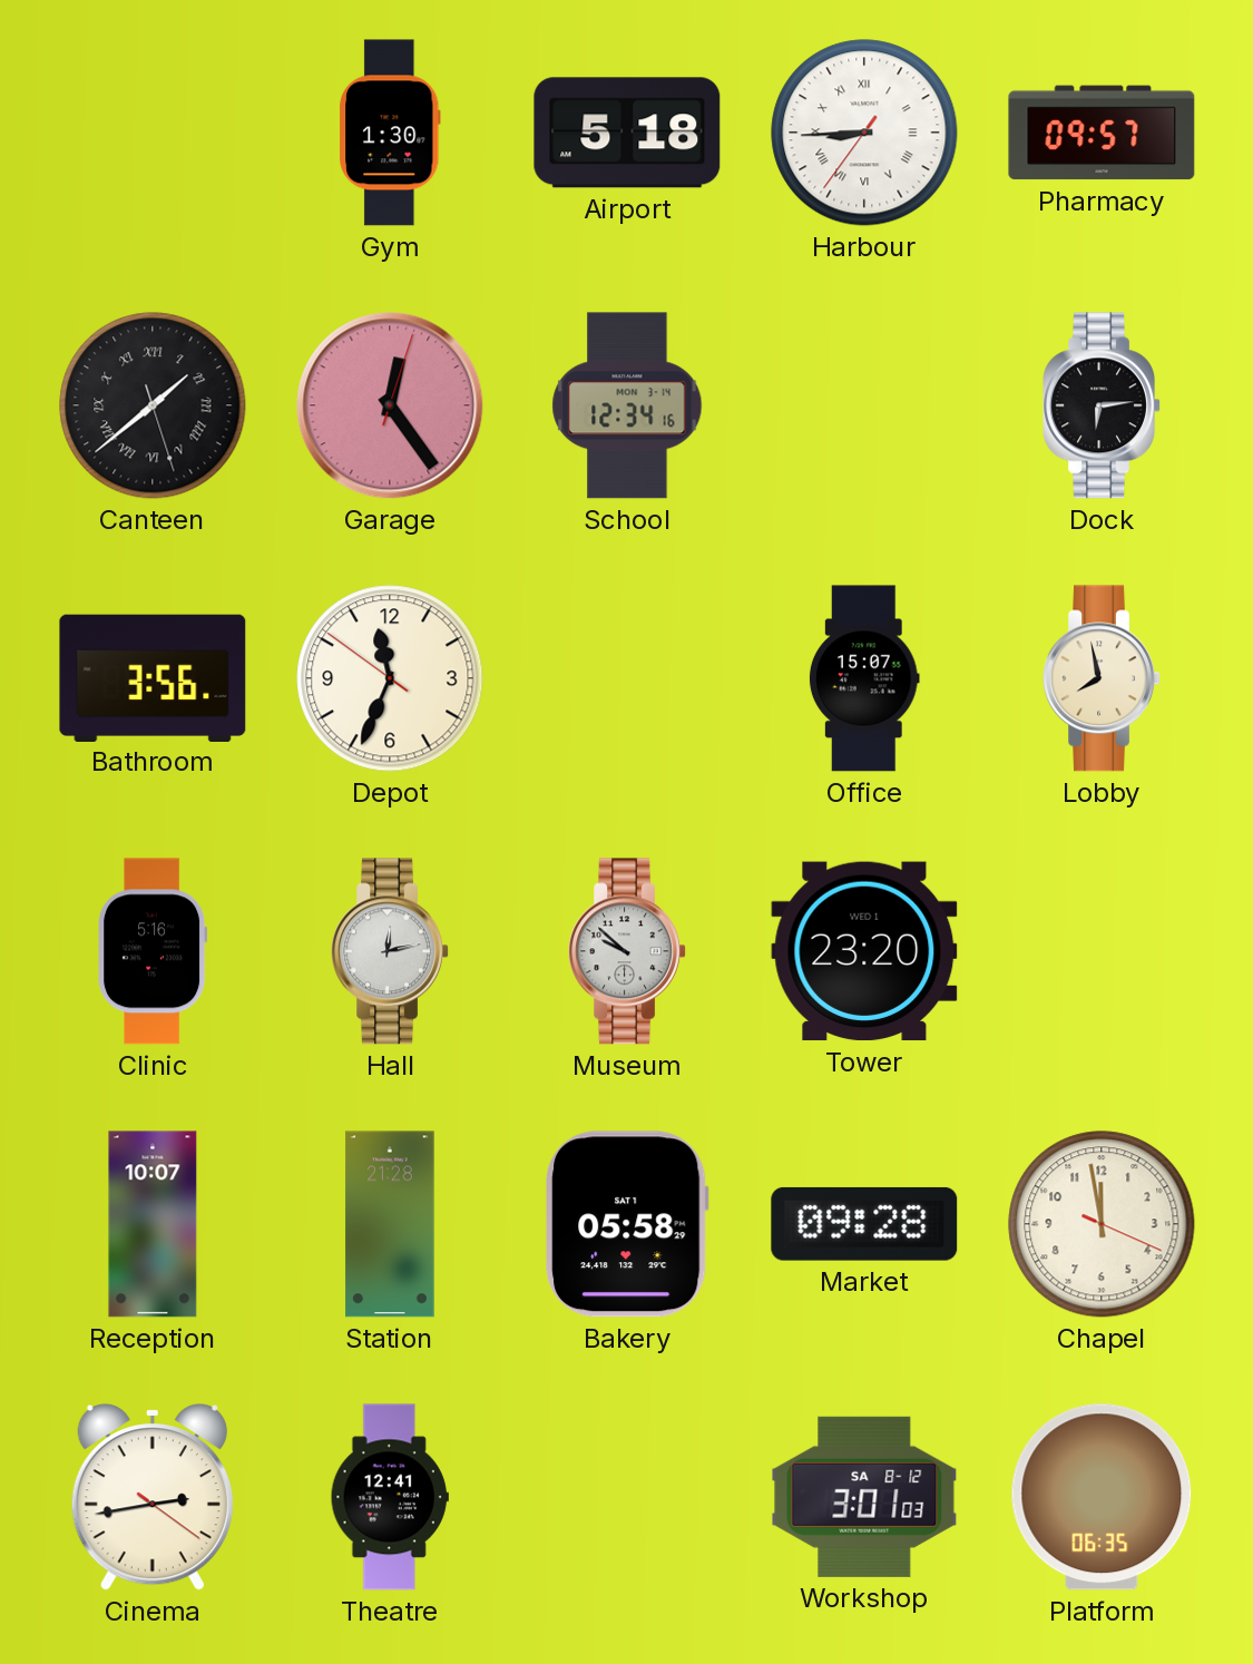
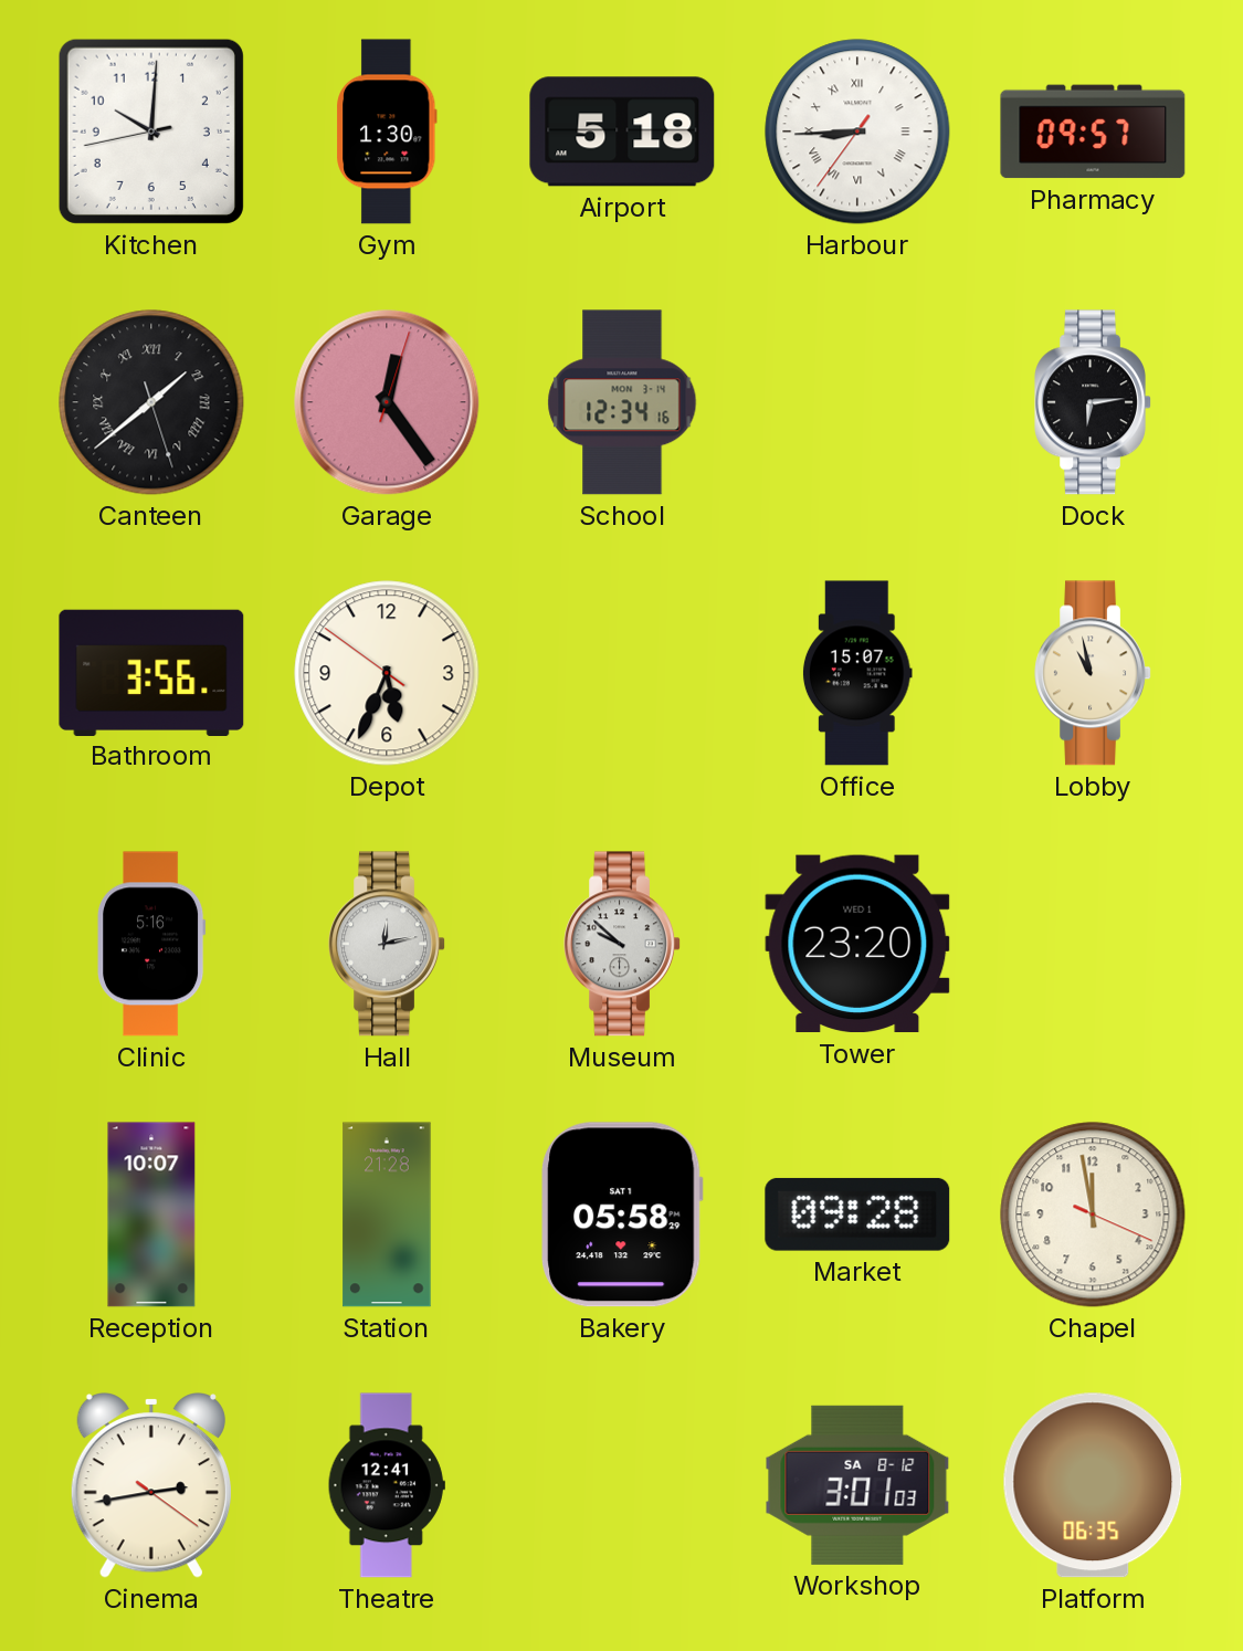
Kitchen: none -> 10:00 (151, 132)
Depot: 11:33 -> 5:33 (387, 673)
Lobby: 7:58 -> 10:58 (1093, 673)
